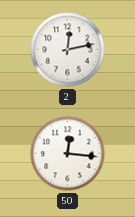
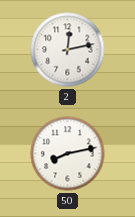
50: 12:16 -> 8:13 (68, 154)
